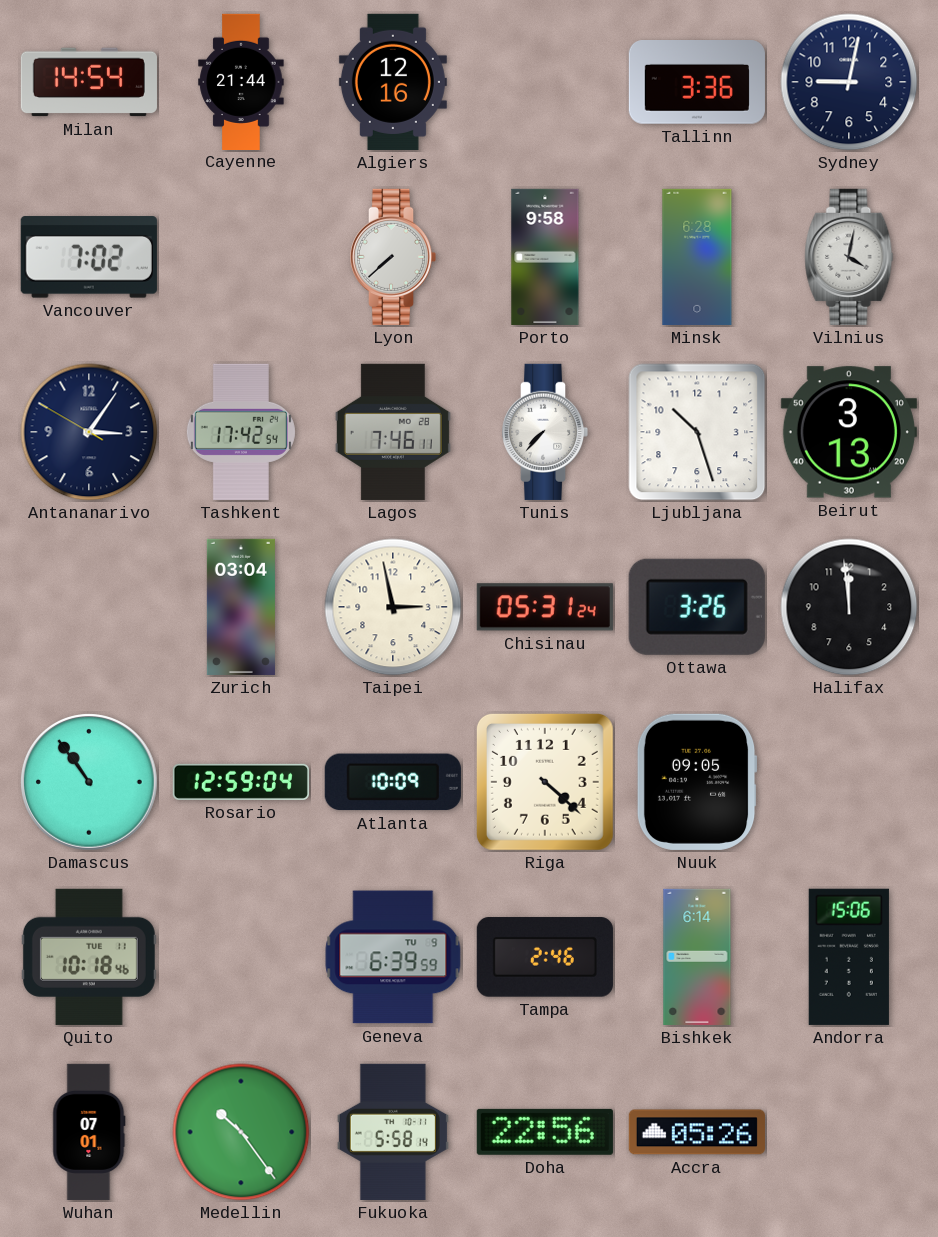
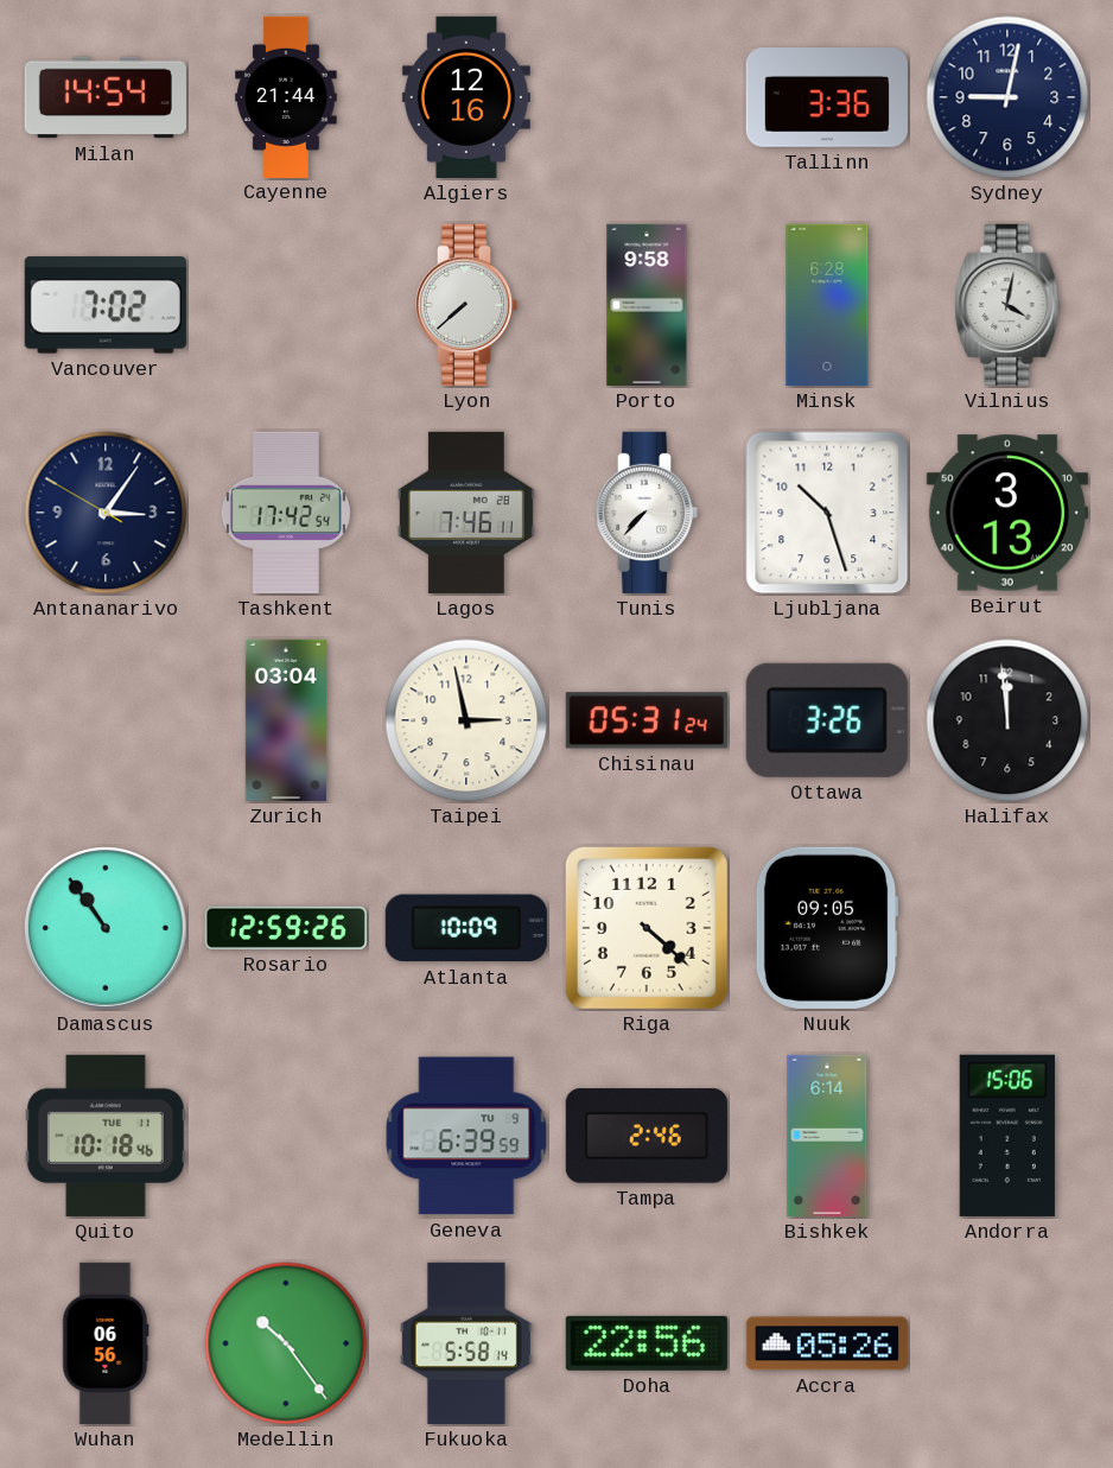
Rosario: 12:59:04 -> 12:59:26 (286, 928)
Wuhan: 07:01 -> 06:56 (106, 1343)
